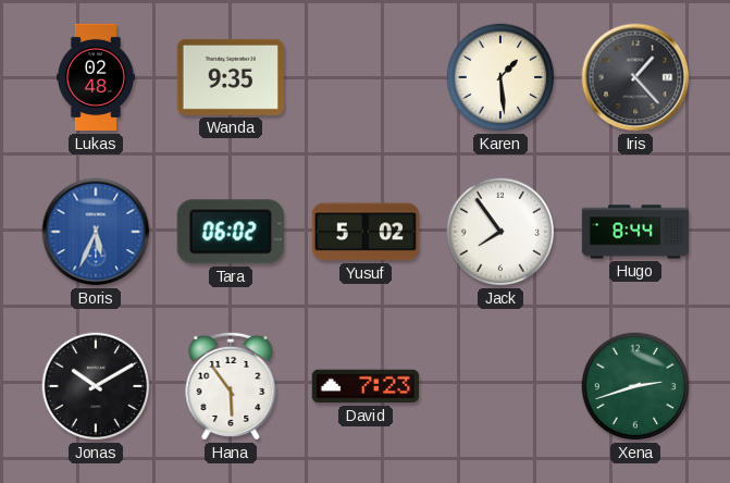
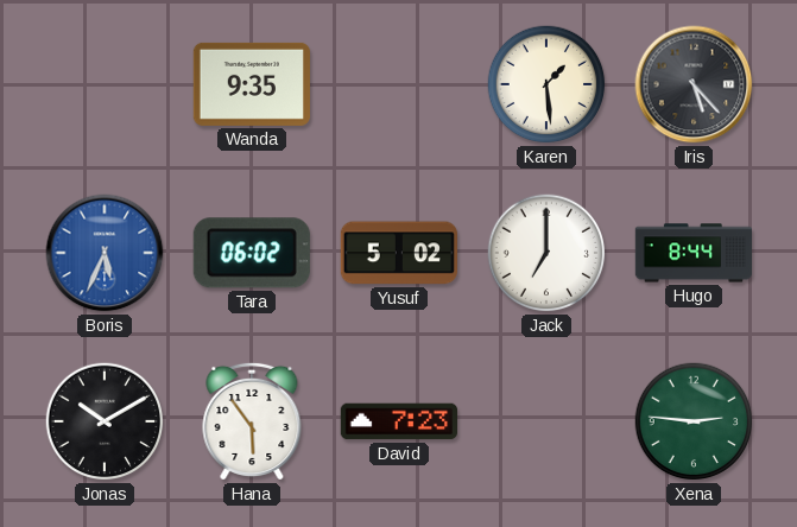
Lukas: 02:48 -> none (96, 77)
Iris: 1:23 -> 5:23 (694, 84)
Jack: 7:54 -> 7:00 (546, 253)
Xena: 2:42 -> 2:46 (694, 421)
